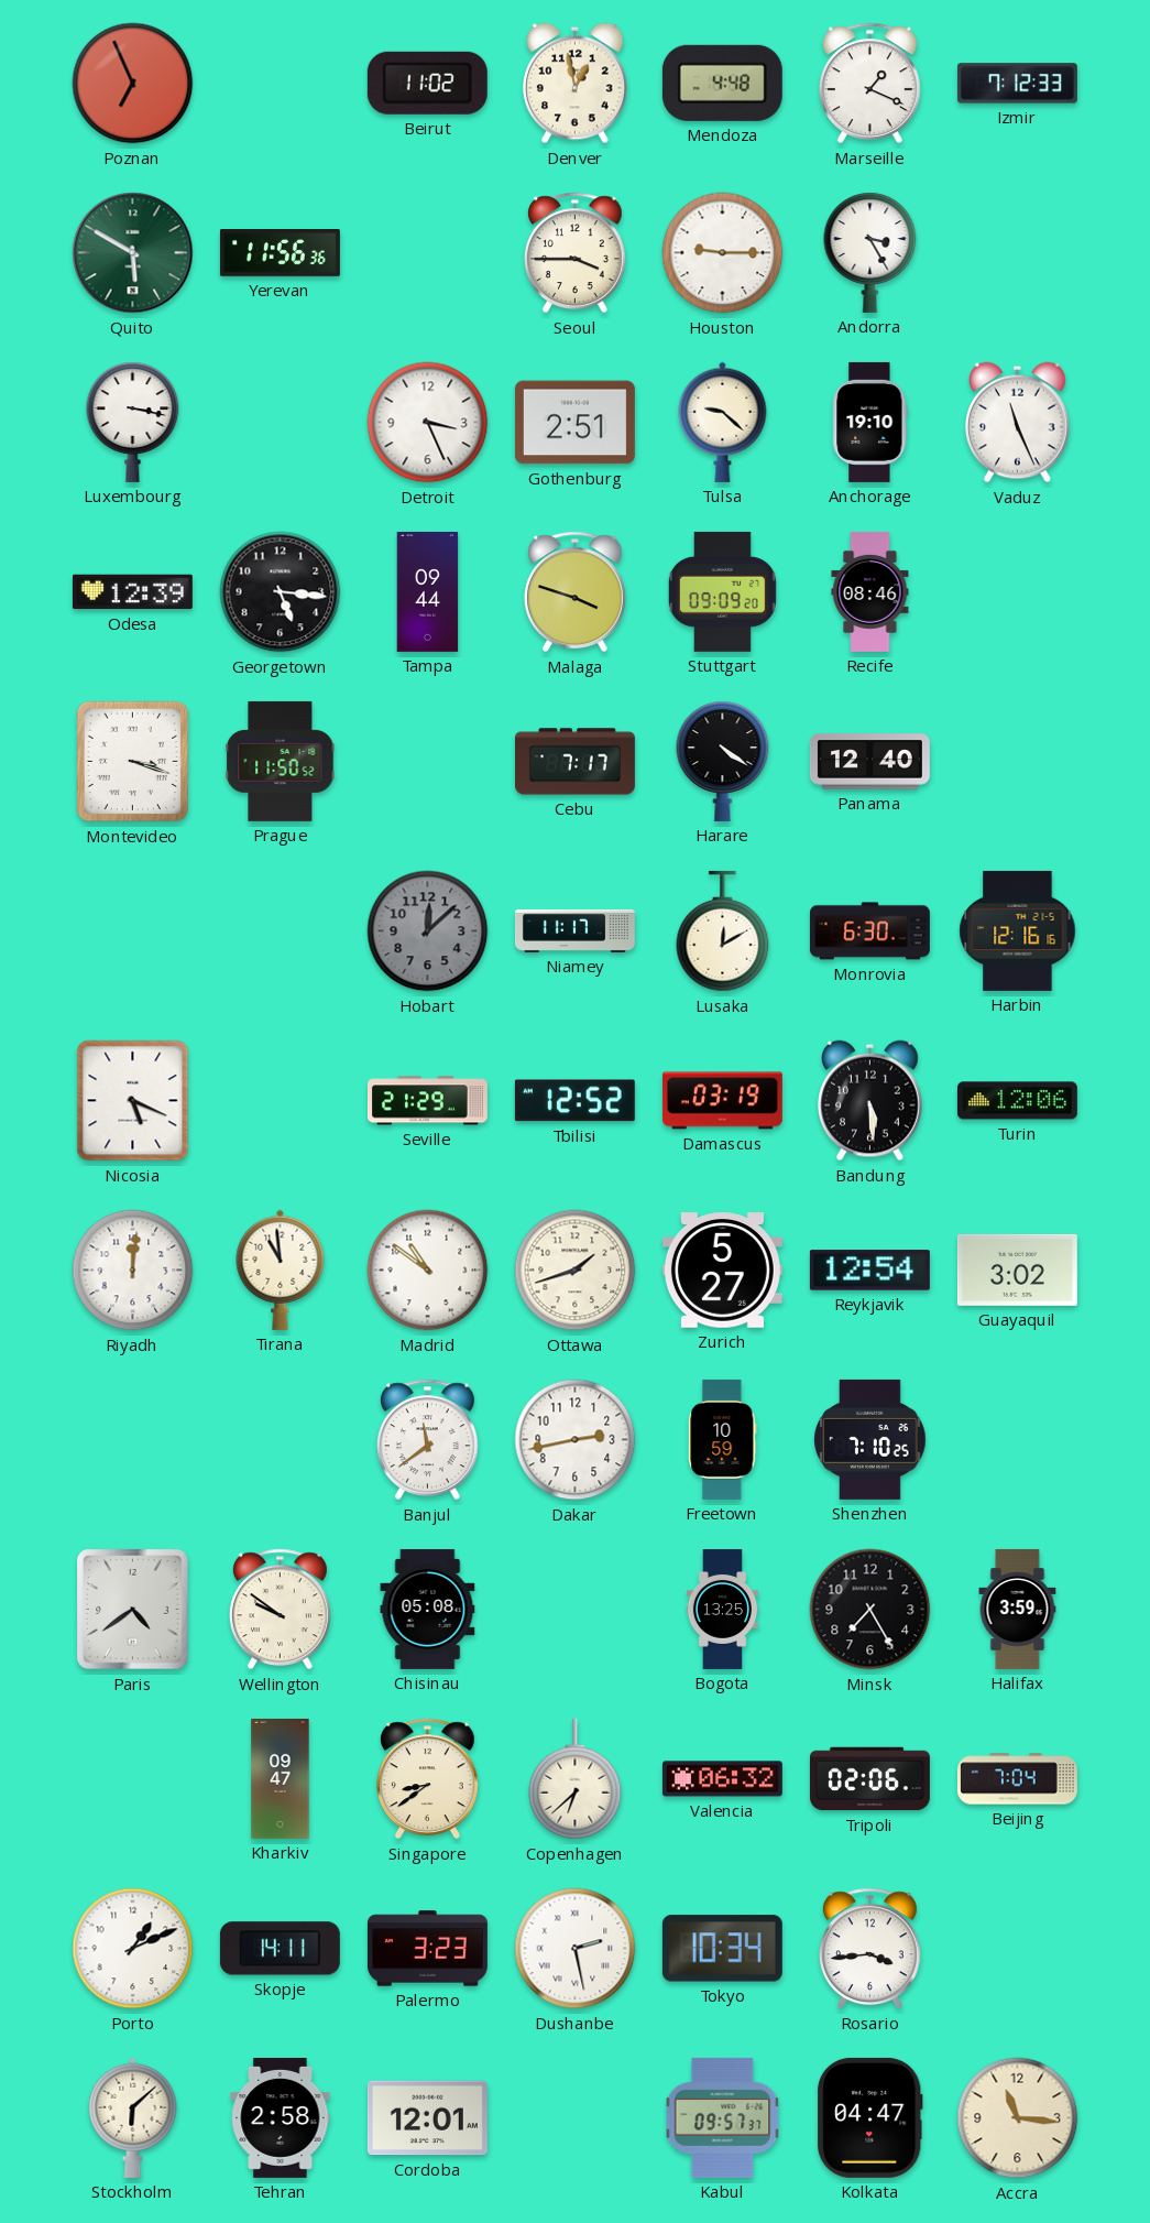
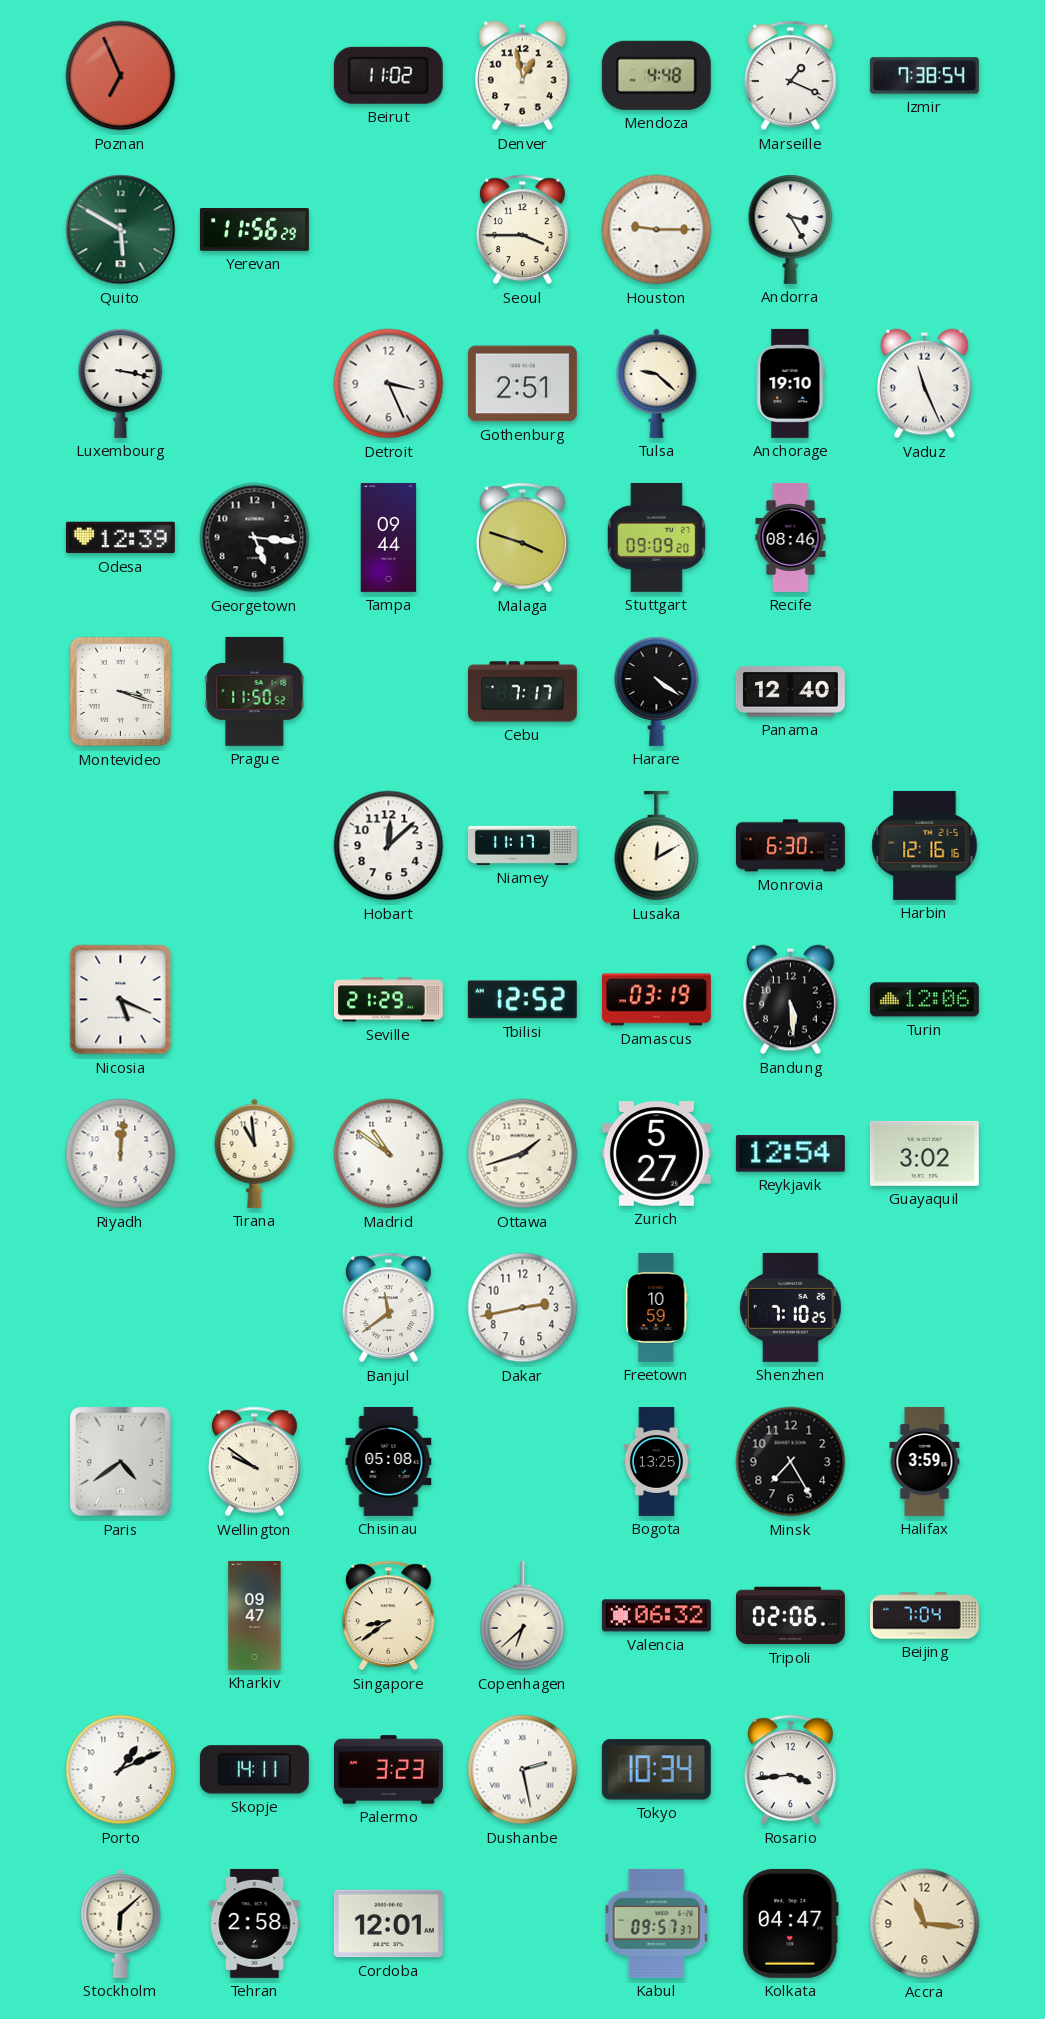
Izmir: 7:12 -> 7:38 (924, 76)
Yerevan: 11:56:36 -> 11:56:29 (254, 230)
Hobart dial: grey -> white (389, 846)
